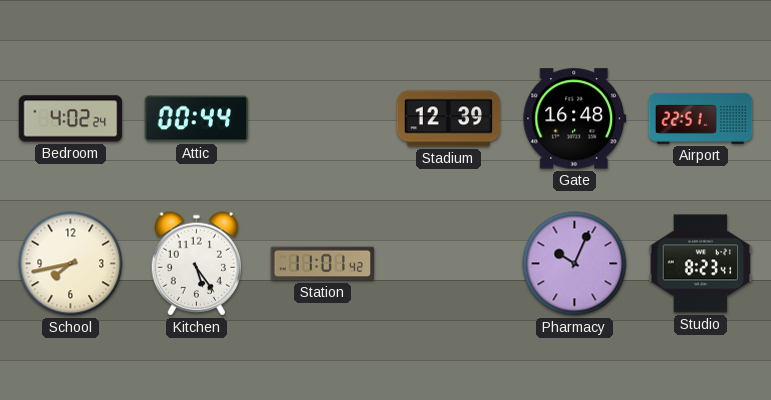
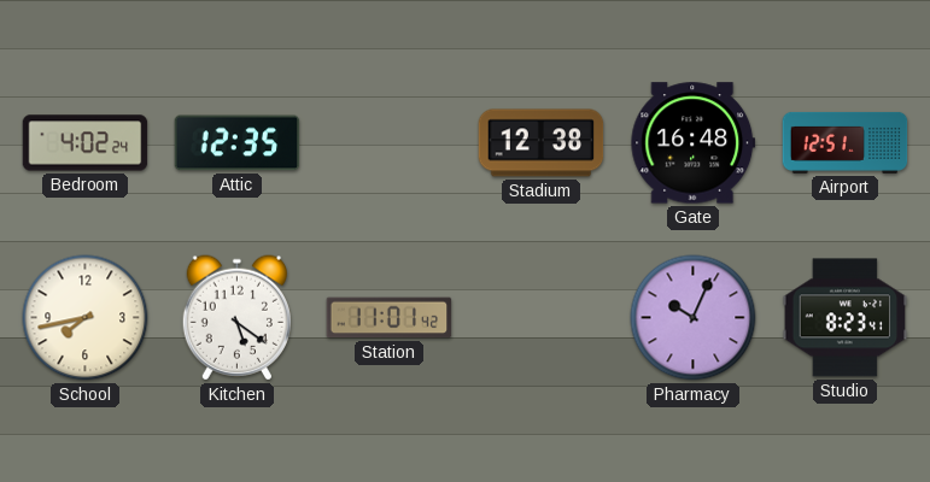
Attic: 00:44 -> 12:35 (238, 143)
Stadium: 12:39 -> 12:38 (542, 143)
Airport: 22:51 -> 12:51 (846, 142)
Kitchen: 5:24 -> 5:21 (236, 318)
